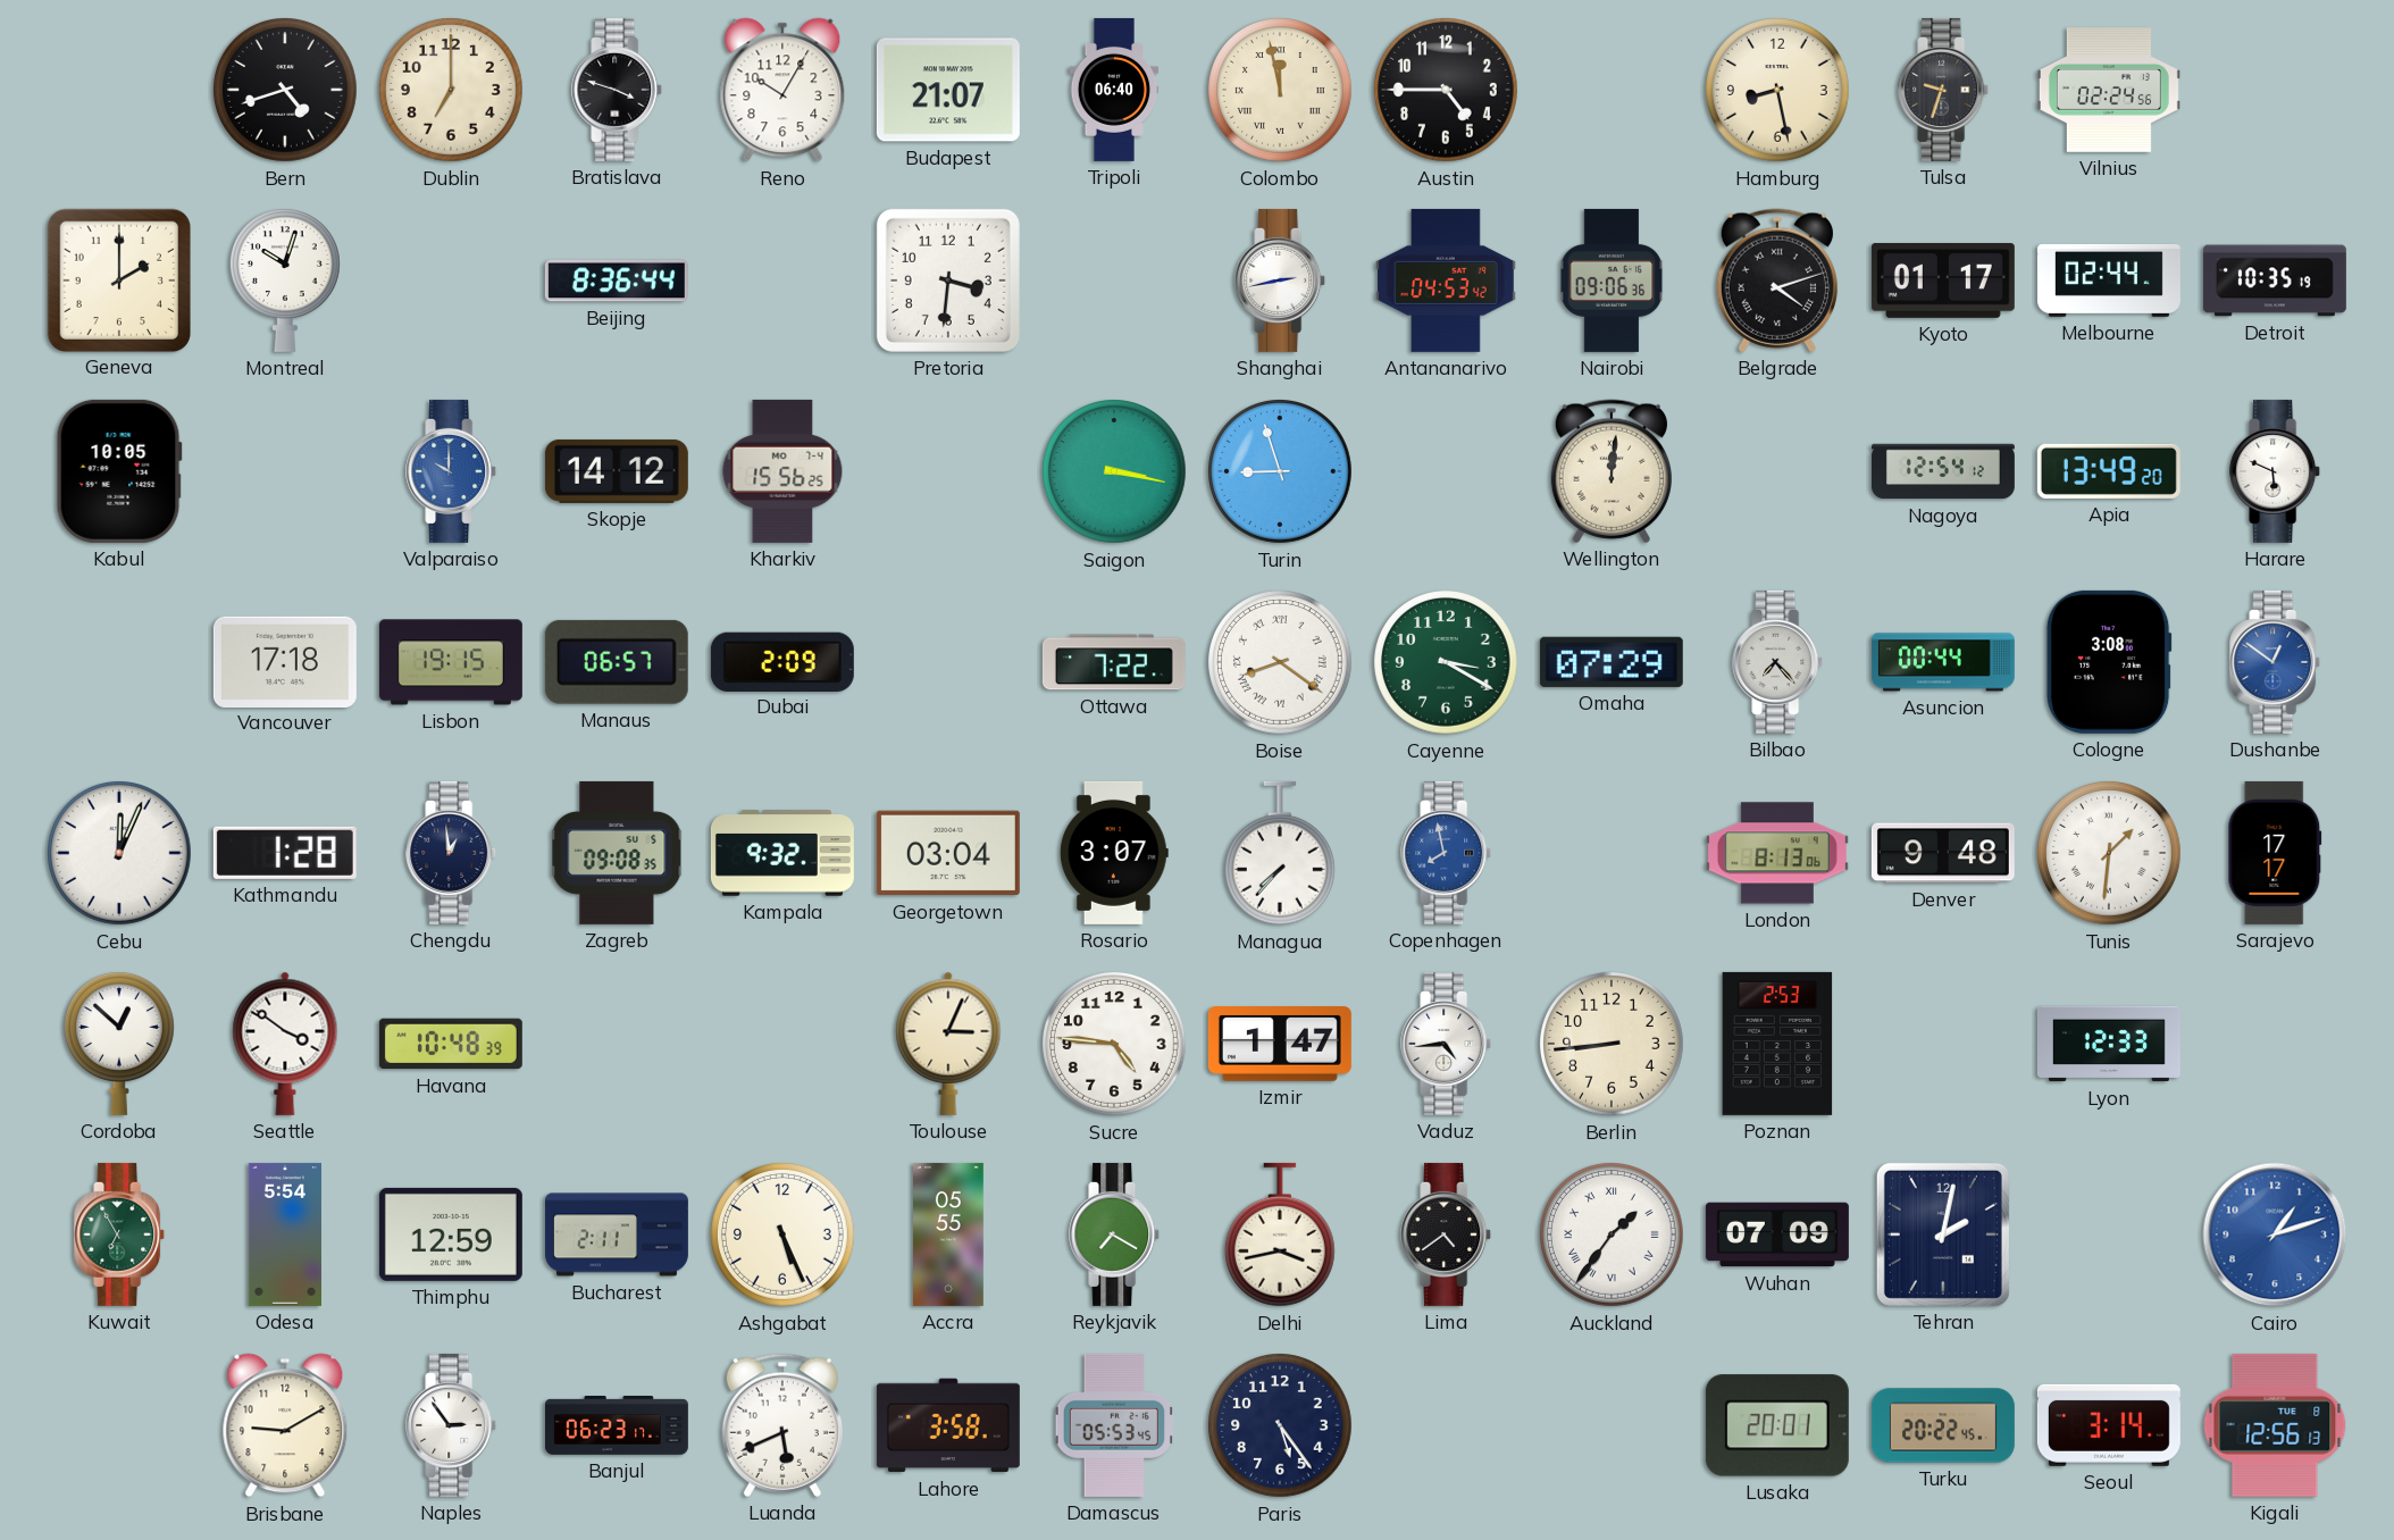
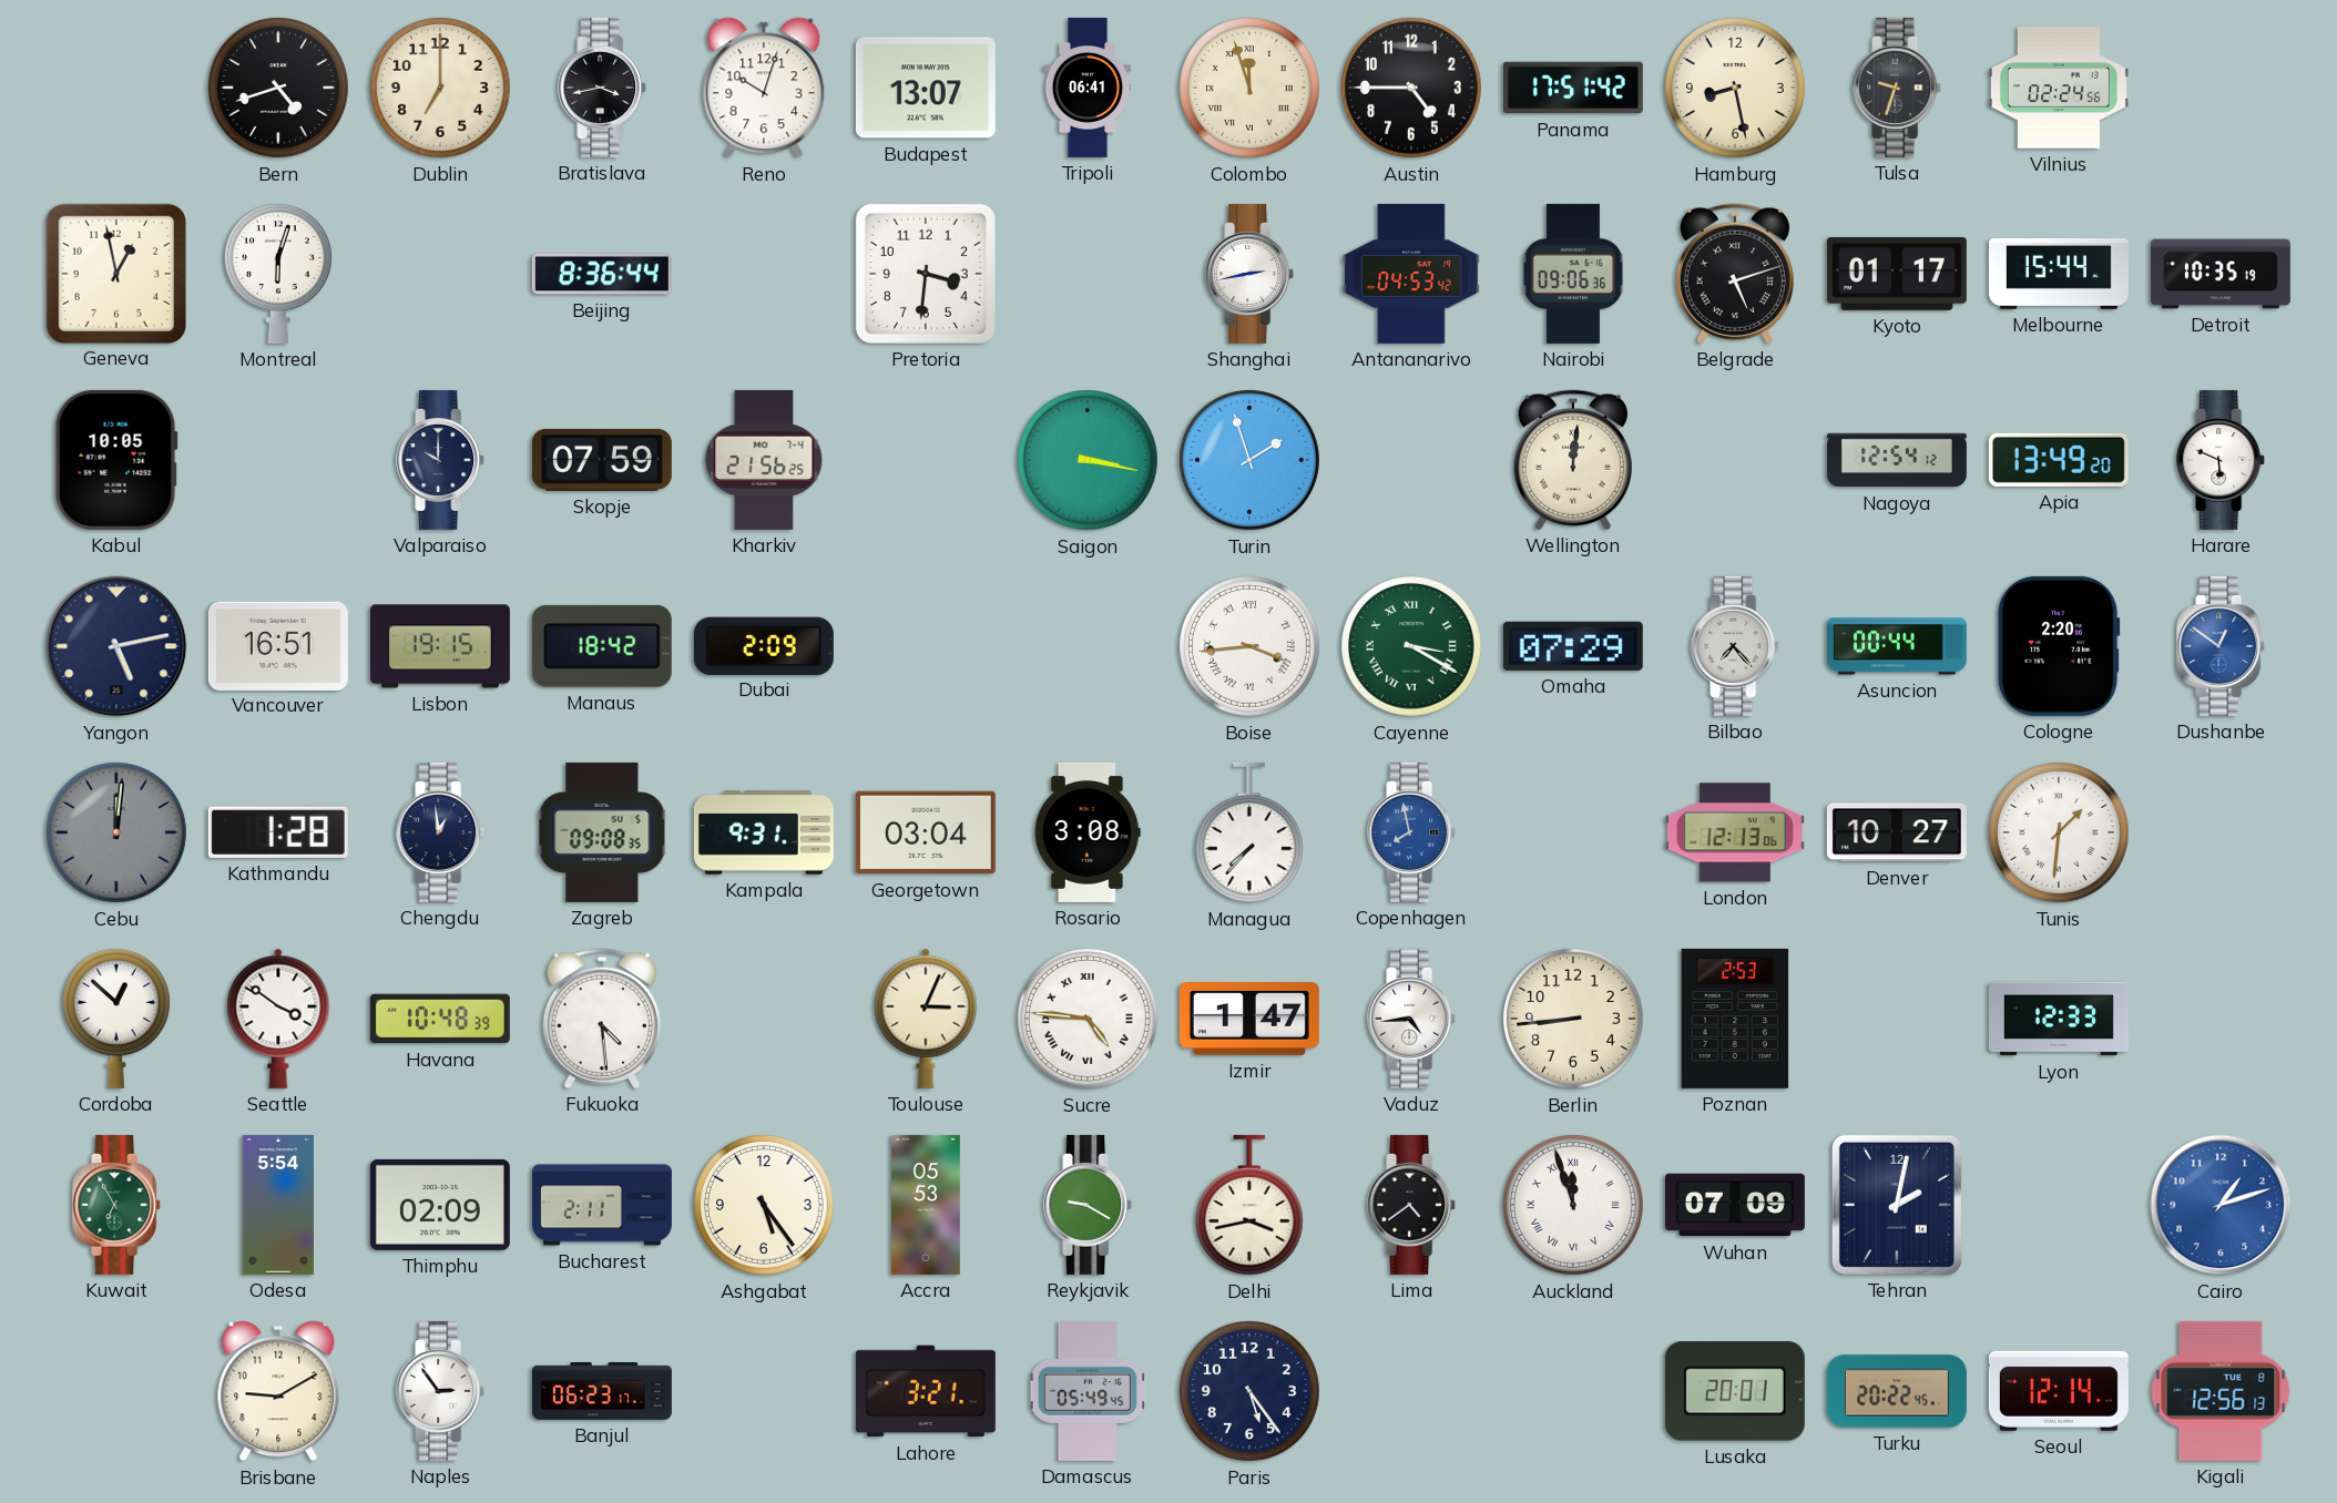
Bratislava: 3:48 -> 3:43 (603, 88)
Reno: 10:05 -> 10:03 (764, 88)
Budapest: 21:07 -> 13:07 (926, 88)
Tripoli: 06:40 -> 06:41 (1088, 88)
Colombo: 11:58 -> 11:57 (1251, 89)
Panama: none -> 17:51 (1573, 88)
Geneva: 2:00 -> 12:58 (115, 273)
Montreal: 10:03 -> 6:03 (278, 274)
Belgrade: 4:12 -> 5:12 (1735, 274)
Melbourne: 02:44 -> 15:44 (2059, 274)
Valparaiso dial: blue -> navy (441, 460)
Skopje: 14:12 -> 07:59 (602, 460)
Kharkiv: 15:56 -> 21:56 (764, 460)
Turin: 8:57 -> 1:57 (1251, 461)
Yangon: none -> 5:13 (116, 646)
Vancouver: 17:18 -> 16:51 (278, 645)
Manaus: 06:57 -> 18:42 (602, 646)
Ottawa: 7:22 -> none (1114, 662)
Boise: 8:21 -> 3:44 (1251, 647)
Cayenne numerals: Arabic -> Roman (1412, 647)
Cologne: 3:08 -> 2:20 (2059, 646)
Cebu: 12:04 -> 12:01 (118, 834)
Cebu dial: white -> grey (118, 834)
Kampala: 9:32 -> 9:31 (764, 832)
Rosario: 3:07 -> 3:08 (1088, 832)
London: 8:13 -> 12:13 (1735, 832)
Denver: 9:48 -> 10:27 (1897, 832)
Sarajevo: 17:17 -> none (2275, 853)
Fukuoka: none -> 4:29 (602, 1019)
Sucre numerals: Arabic -> Roman (1089, 1020)
Thimphu: 12:59 -> 02:09 (440, 1205)
Ashgabat: 5:26 -> 5:24 (765, 1206)
Accra: 05:55 -> 05:53 (927, 1205)
Reykjavik: 7:20 -> 9:20 (1089, 1205)
Auckland: 1:36 -> 11:57 (1574, 1206)
Luanda: 5:41 -> none (782, 1425)
Lahore: 3:58 -> 3:21 (926, 1391)
Damascus: 05:53 -> 05:49 (1086, 1391)
Seoul: 3:14 -> 12:14 (2059, 1391)
